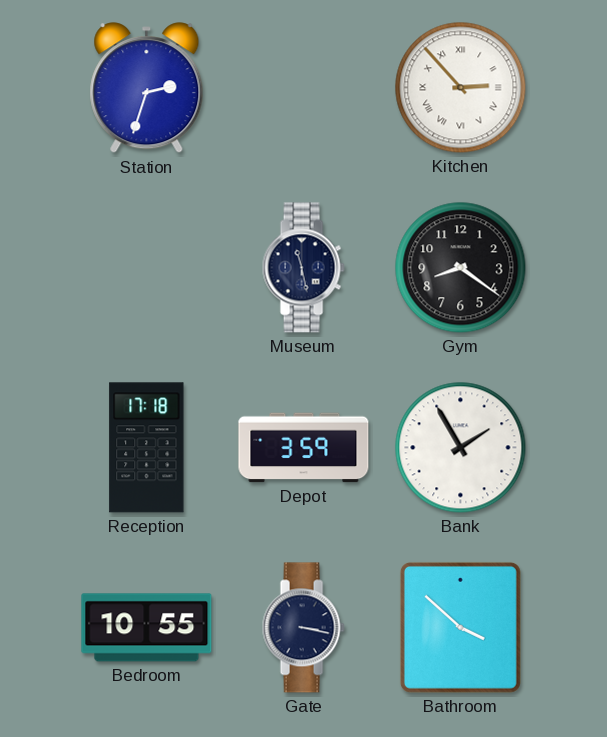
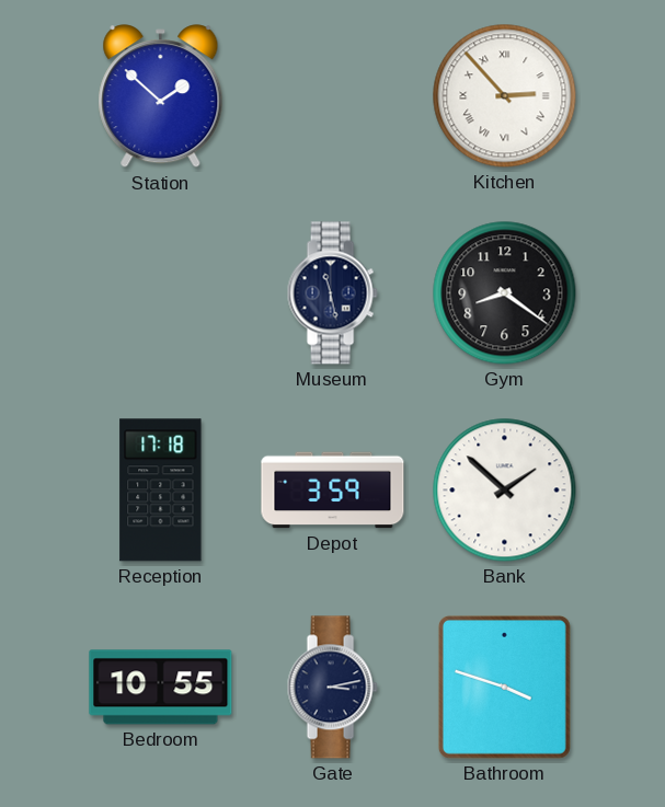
Station: 2:33 -> 1:52 (161, 96)
Bank: 1:55 -> 1:52 (505, 491)
Gate: 3:17 -> 3:13 (332, 688)
Bathroom: 3:52 -> 3:48 (504, 687)
